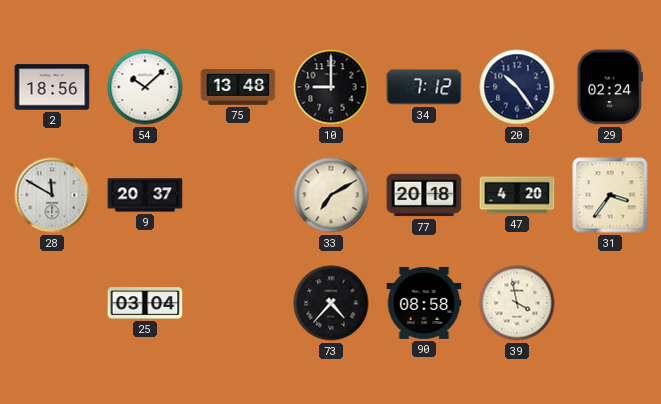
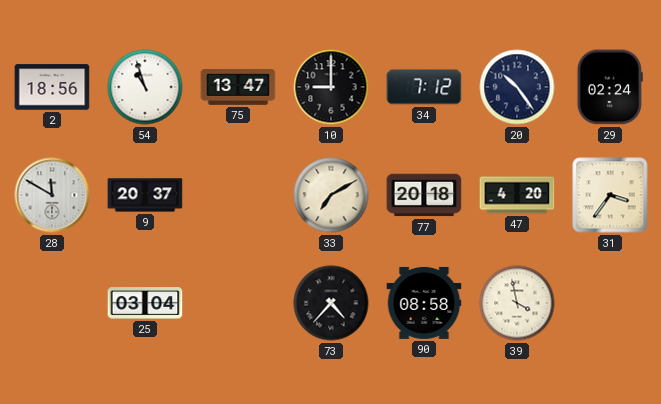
54: 10:08 -> 10:57 (145, 87)
75: 13:48 -> 13:47 (238, 88)
